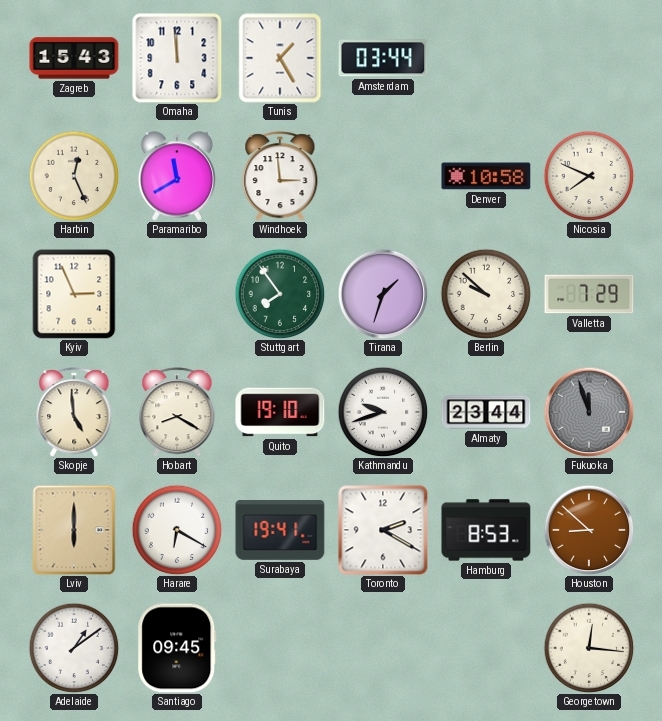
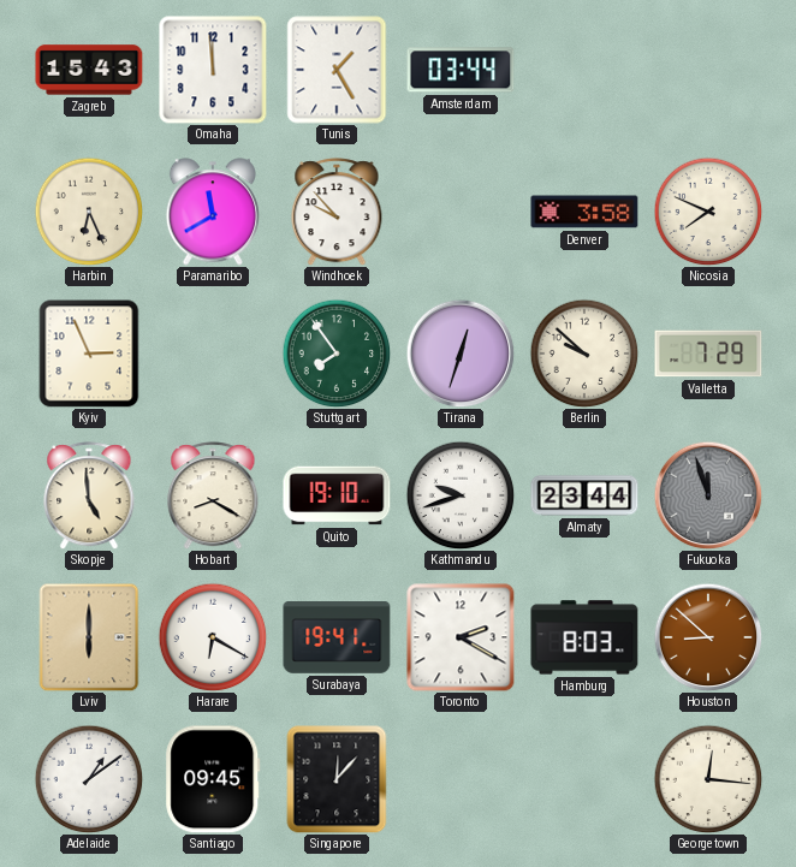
Harbin: 12:26 -> 6:26 (89, 212)
Windhoek: 2:59 -> 9:53 (337, 212)
Denver: 10:58 -> 3:58 (584, 212)
Tirana: 1:33 -> 12:33 (461, 354)
Hamburg: 8:53 -> 8:03 (584, 637)
Singapore: none -> 12:07 (337, 779)
